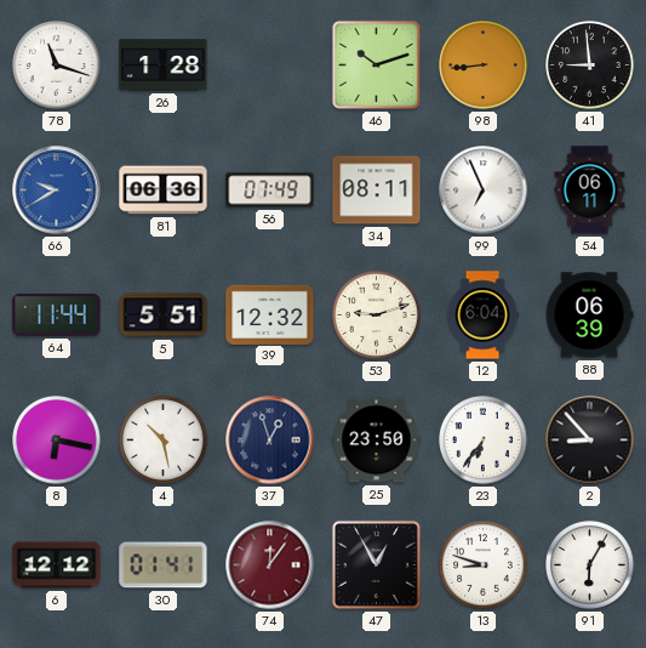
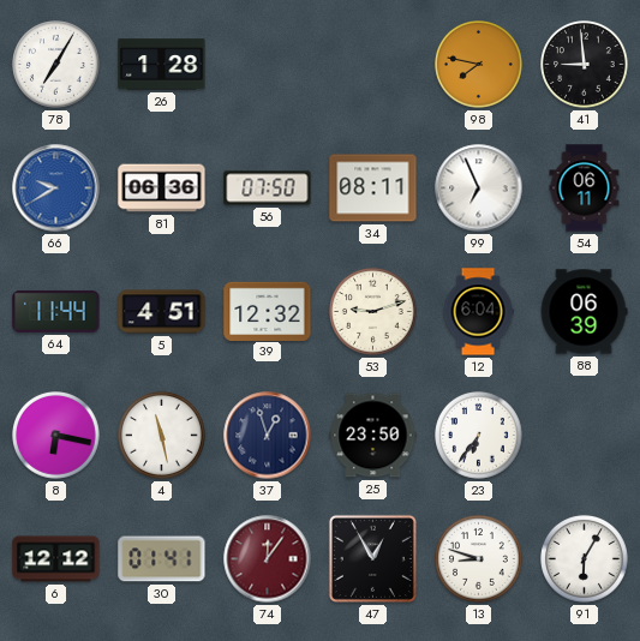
78: 11:18 -> 7:05 (56, 65)
46: 10:12 -> none (376, 64)
98: 8:44 -> 7:47 (479, 65)
56: 07:49 -> 07:50 (268, 188)
5: 5:51 -> 4:51 (162, 312)
4: 10:28 -> 11:28 (162, 436)
2: 8:53 -> none (590, 440)
